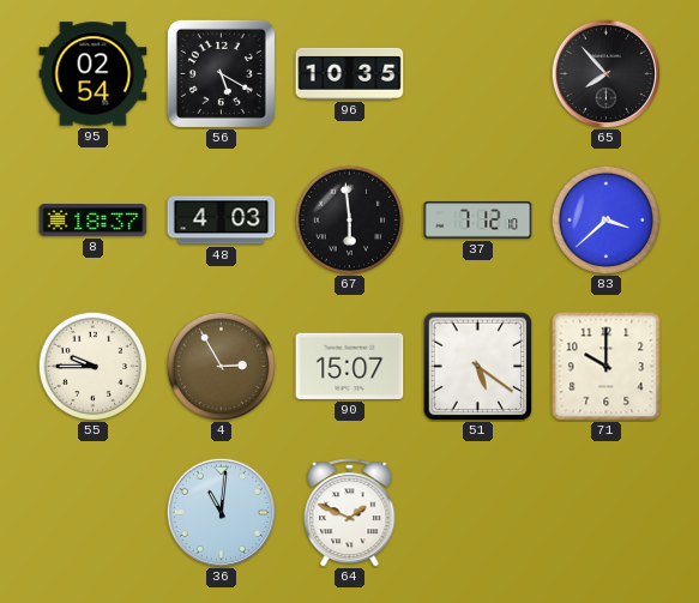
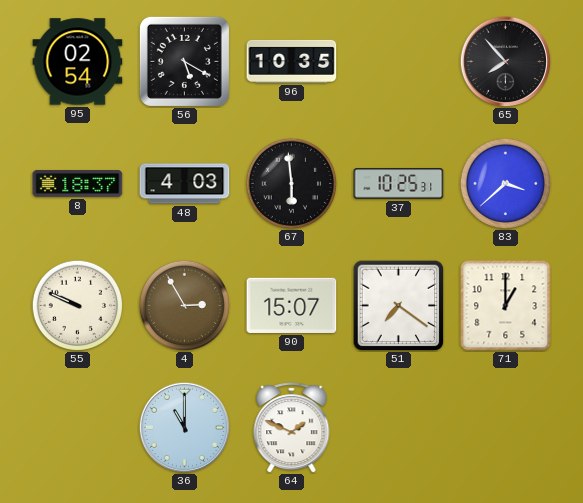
37: 7:12 -> 10:25 (399, 184)
55: 9:45 -> 9:49 (77, 305)
51: 5:21 -> 7:21 (398, 305)
71: 10:00 -> 1:00 (506, 306)
36: 11:01 -> 11:00 (184, 427)
